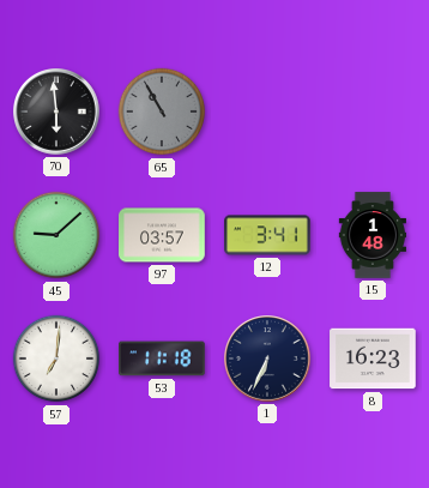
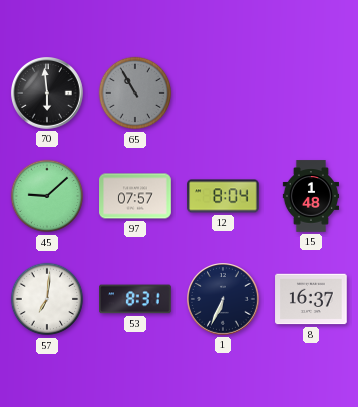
97: 03:57 -> 07:57 (135, 196)
12: 3:41 -> 8:04 (223, 196)
53: 11:18 -> 8:31 (136, 299)
8: 16:23 -> 16:37 (311, 299)
